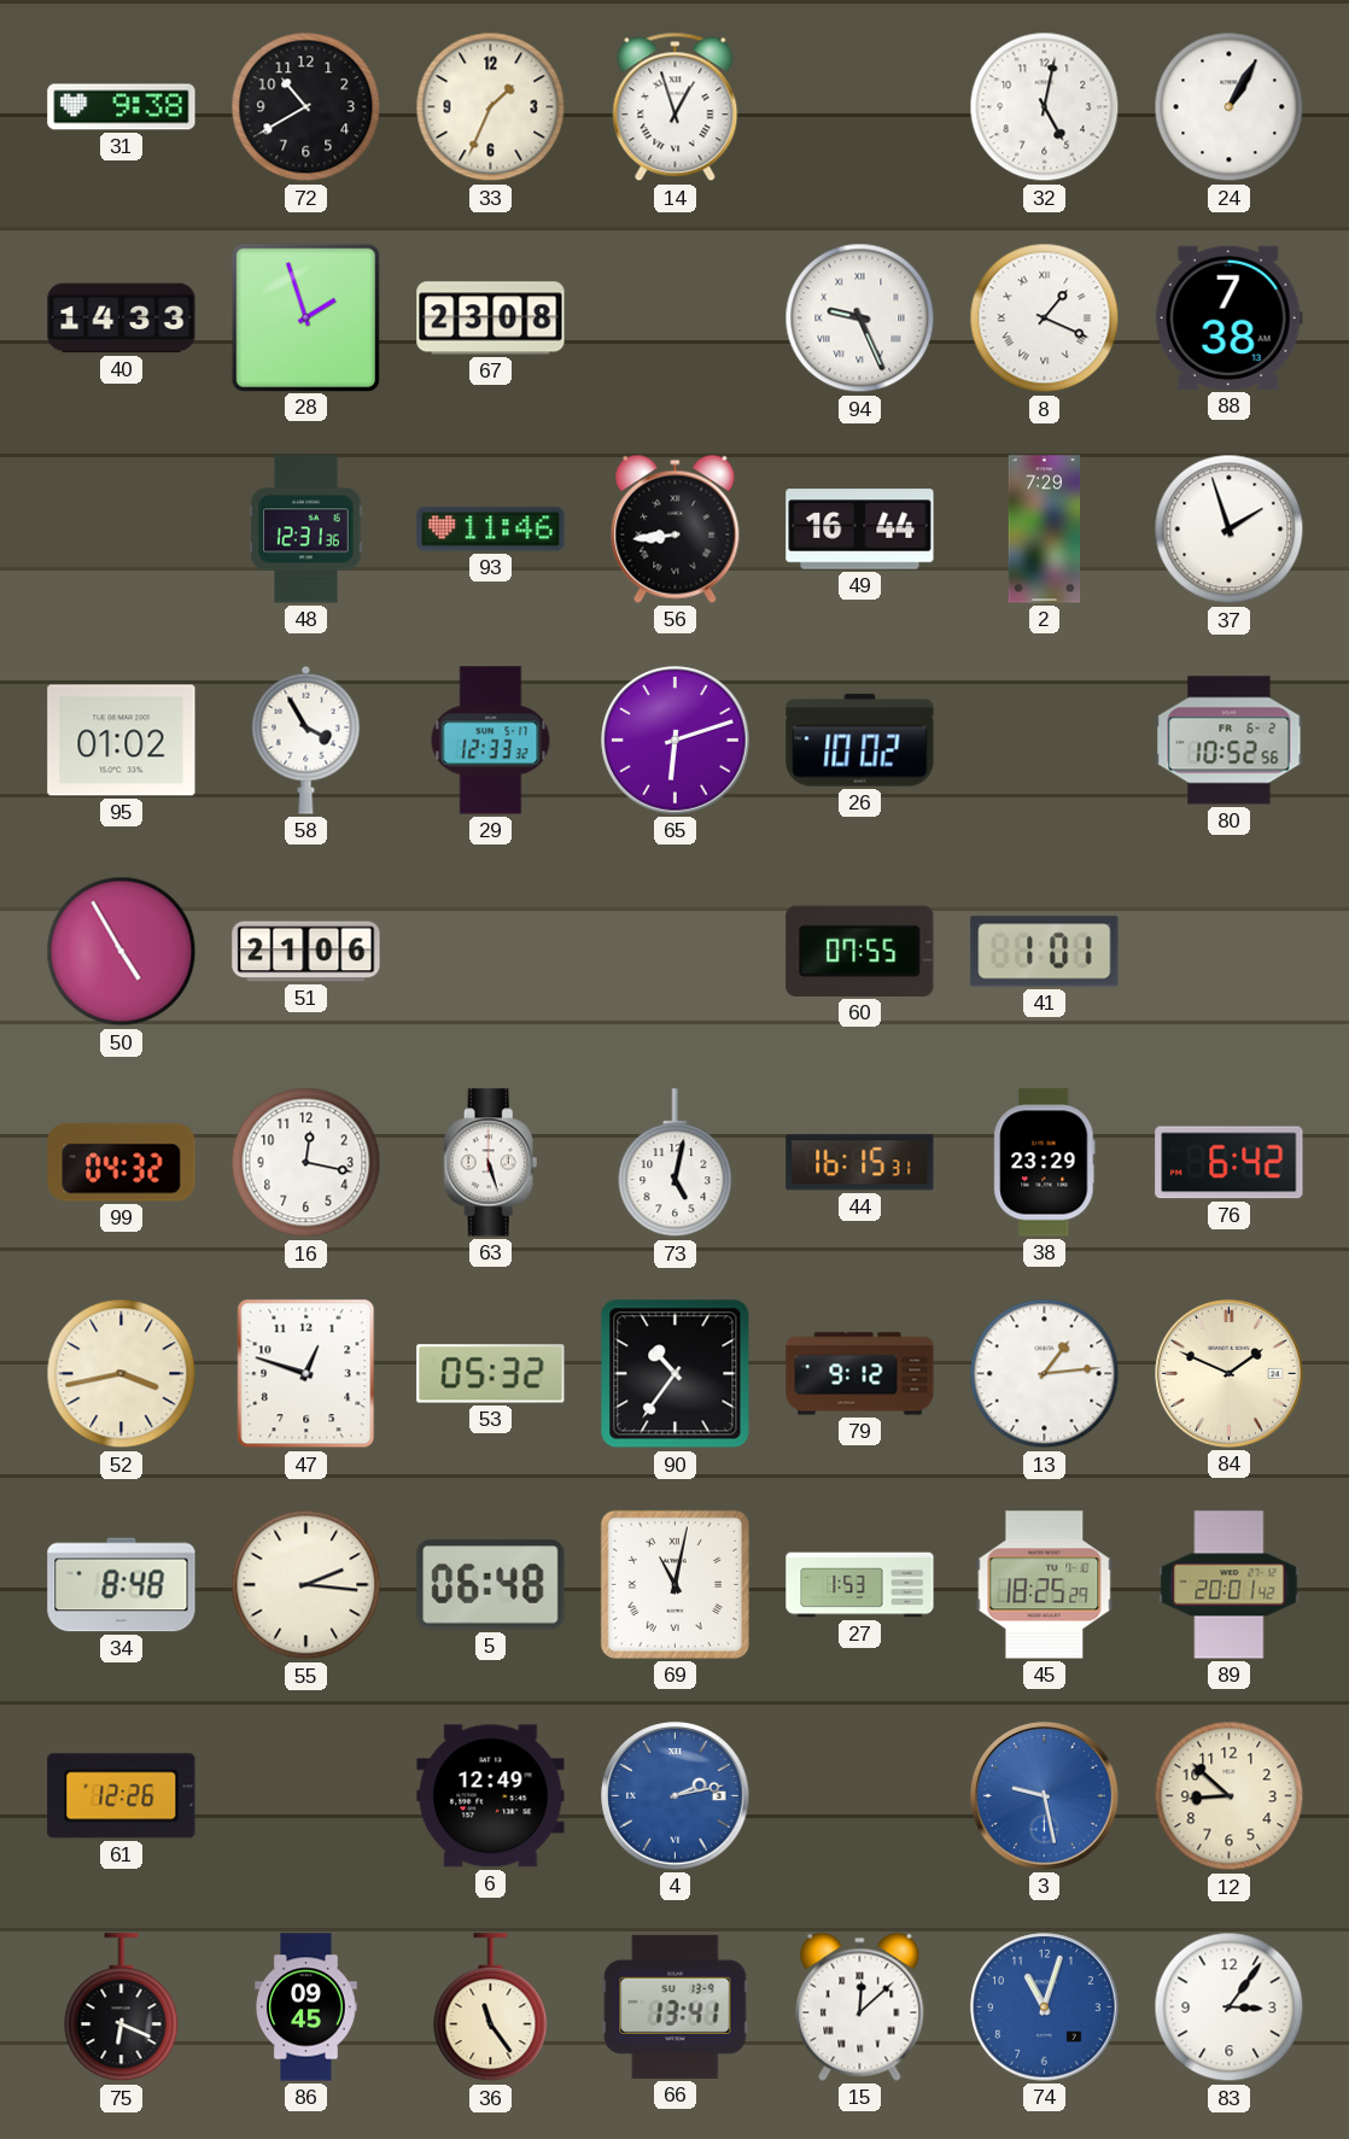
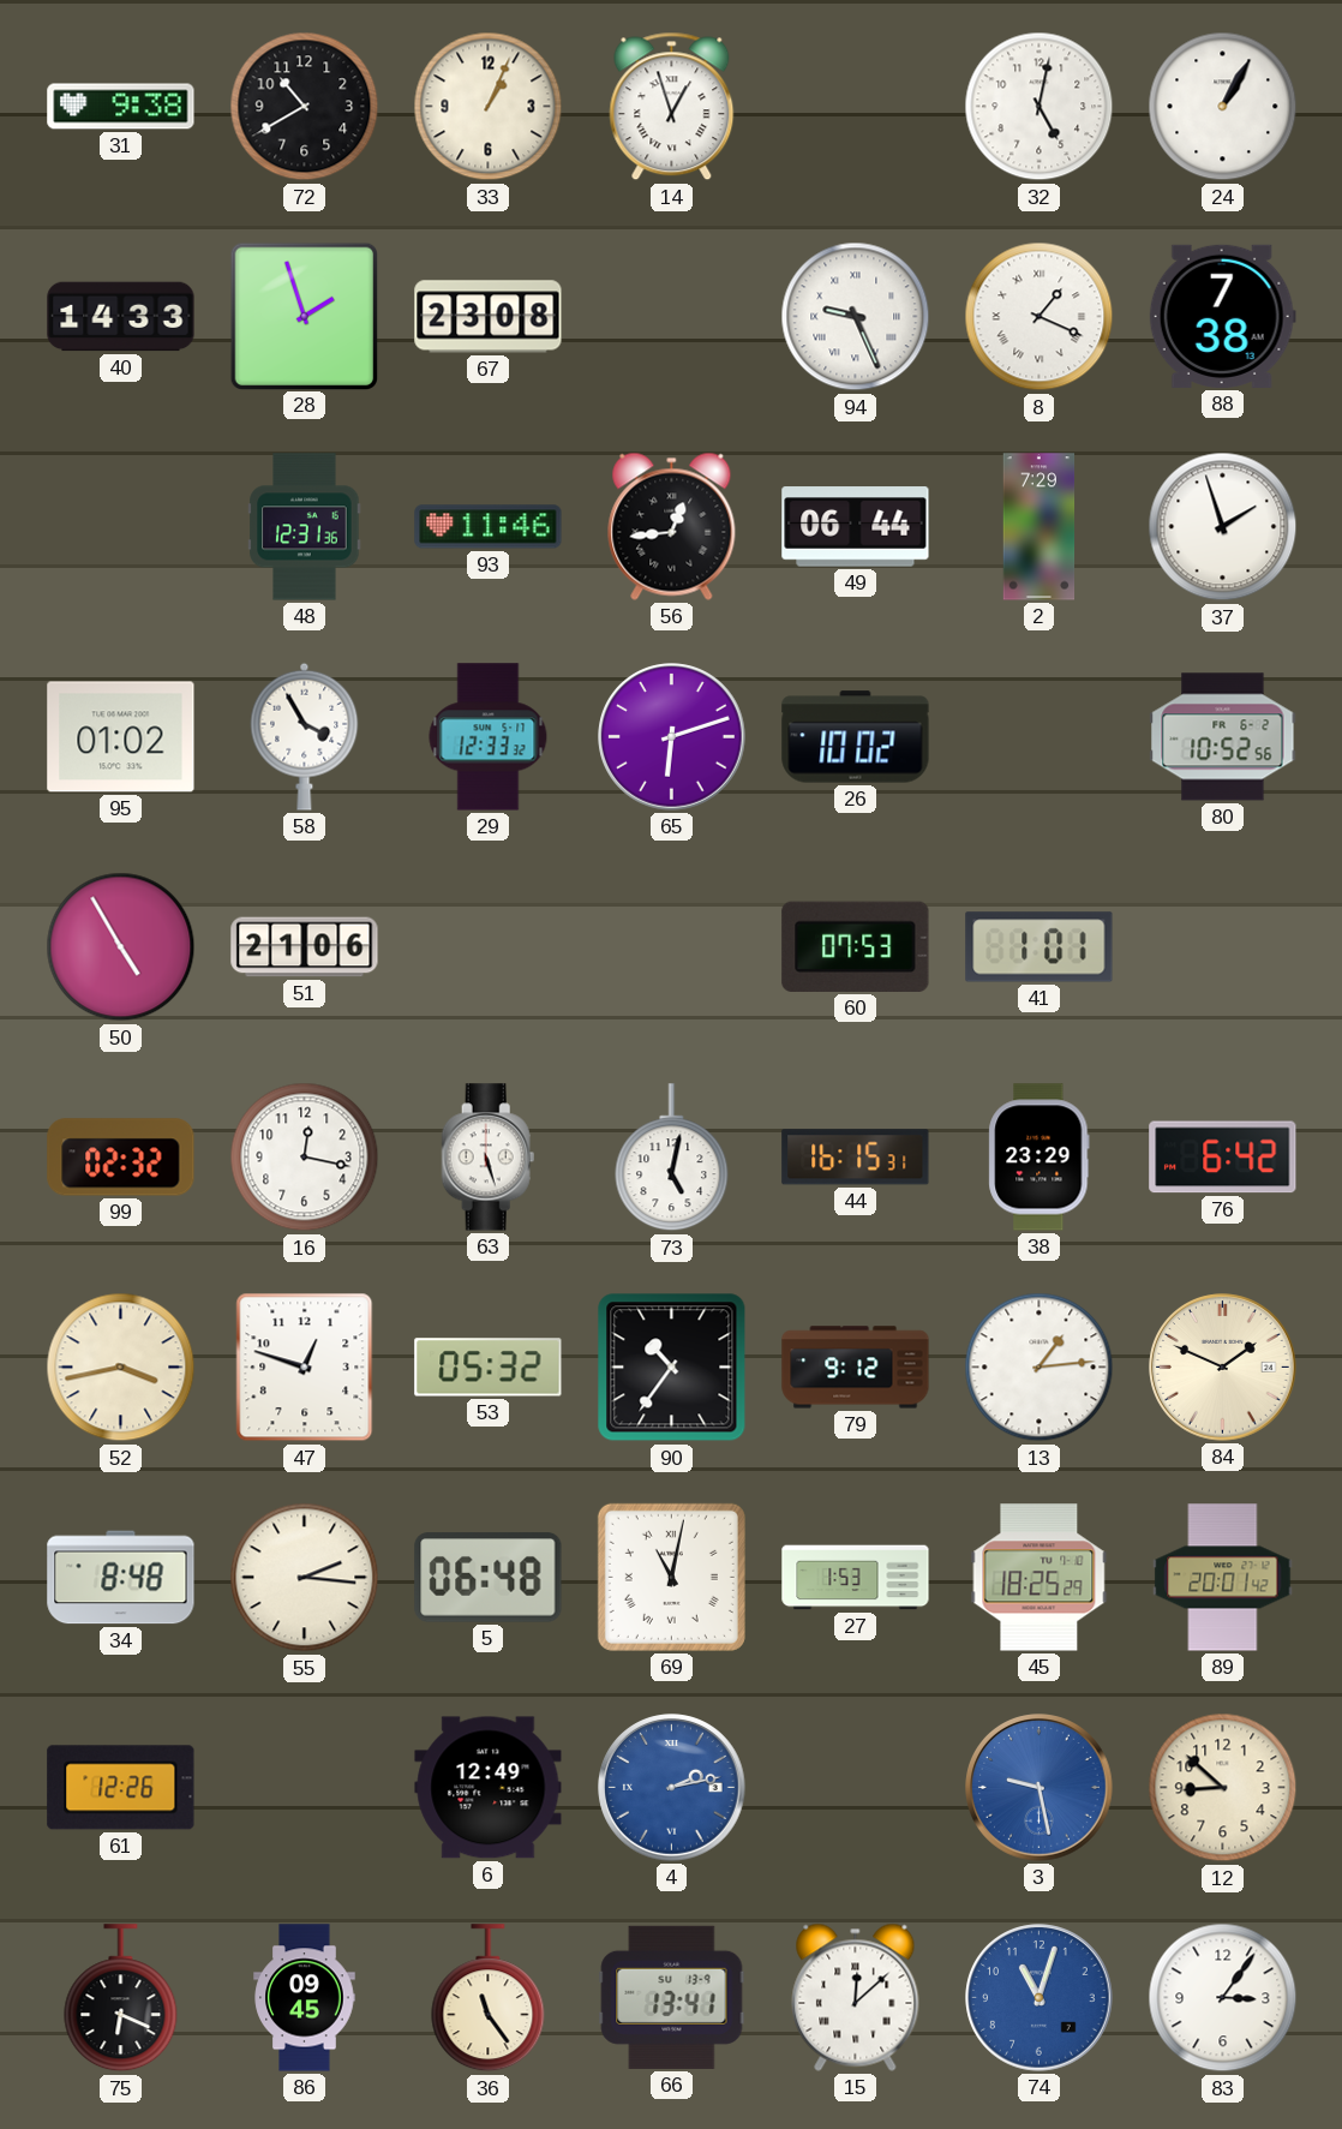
33: 1:34 -> 1:04 (489, 107)
56: 8:44 -> 12:44 (672, 526)
49: 16:44 -> 06:44 (856, 527)
60: 07:55 -> 07:53 (856, 946)
99: 04:32 -> 02:32 (121, 1158)
